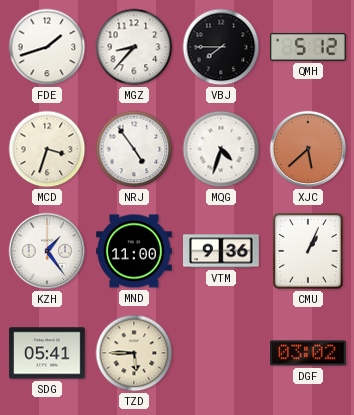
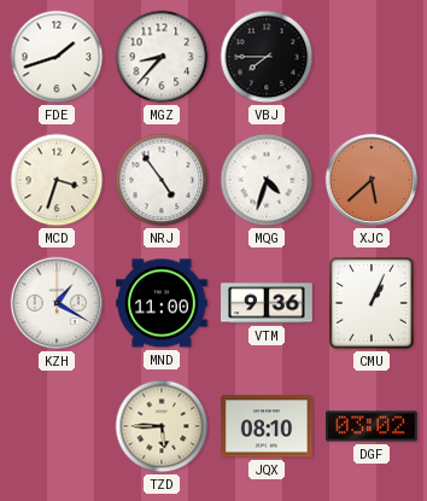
QMH: 5:12 -> none (309, 47)
KZH: 1:24 -> 1:20 (57, 303)
SDG: 05:41 -> none (47, 353)
JQX: none -> 08:10 (268, 426)
